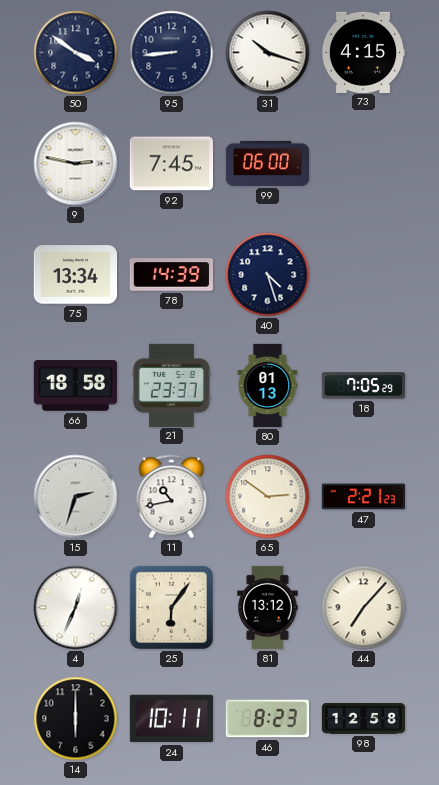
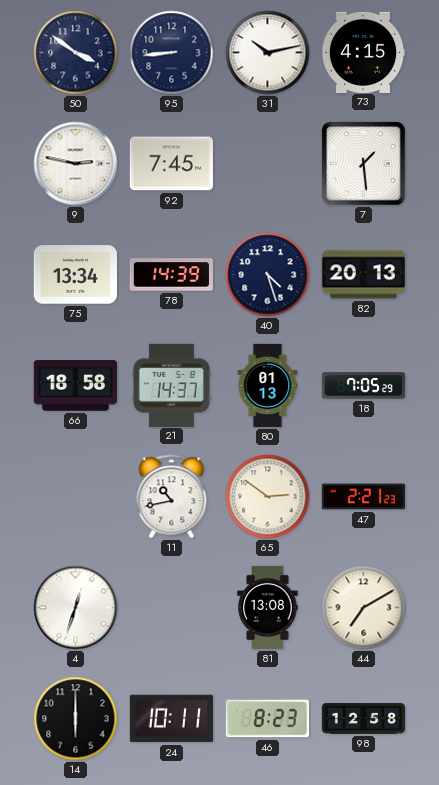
31: 10:18 -> 10:13 (268, 53)
99: 06:00 -> none (267, 163)
7: none -> 1:29 (364, 164)
82: none -> 20:13 (363, 275)
21: 23:37 -> 14:37 (171, 385)
15: 2:33 -> none (76, 497)
4: 12:34 -> 12:33 (76, 608)
25: 6:06 -> none (171, 607)
81: 13:12 -> 13:08 (268, 608)
44: 7:07 -> 7:10 (364, 608)
